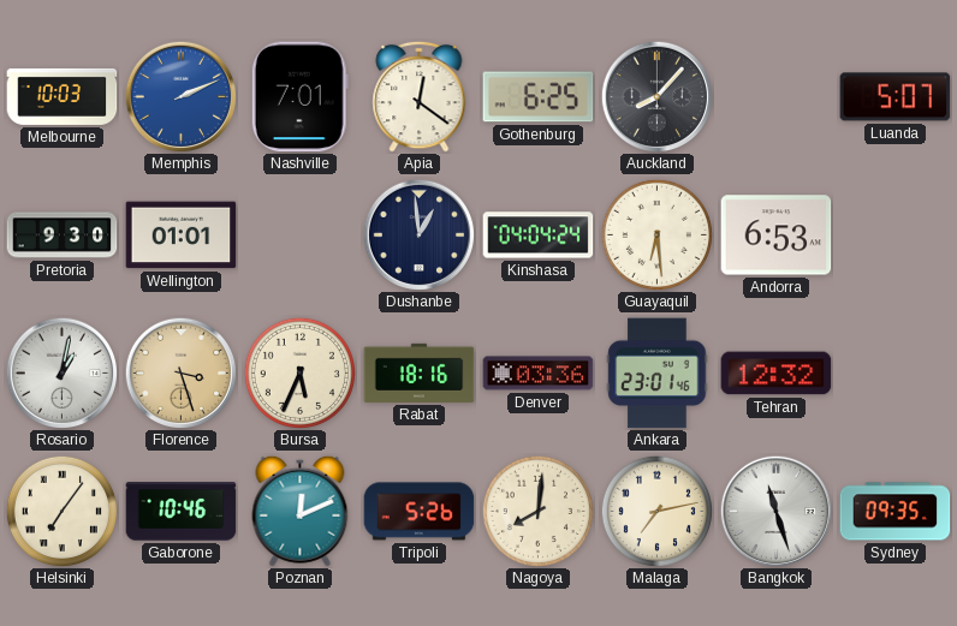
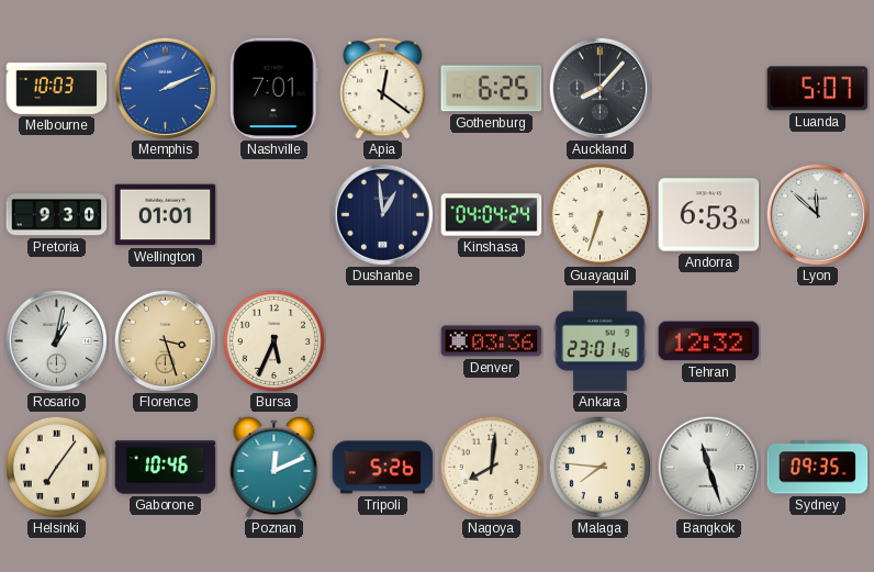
Guayaquil: 6:29 -> 6:33 (600, 214)
Lyon: none -> 11:52 (817, 214)
Rabat: 18:16 -> none (420, 372)
Malaga: 7:13 -> 7:46 (600, 467)
